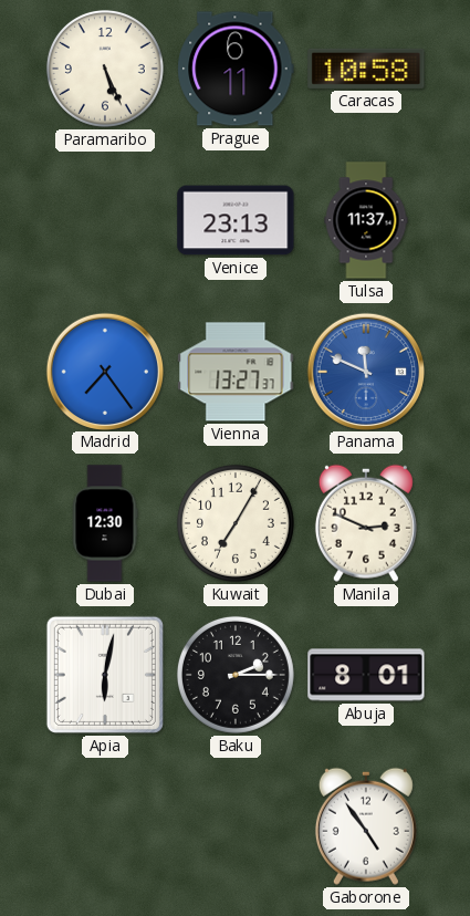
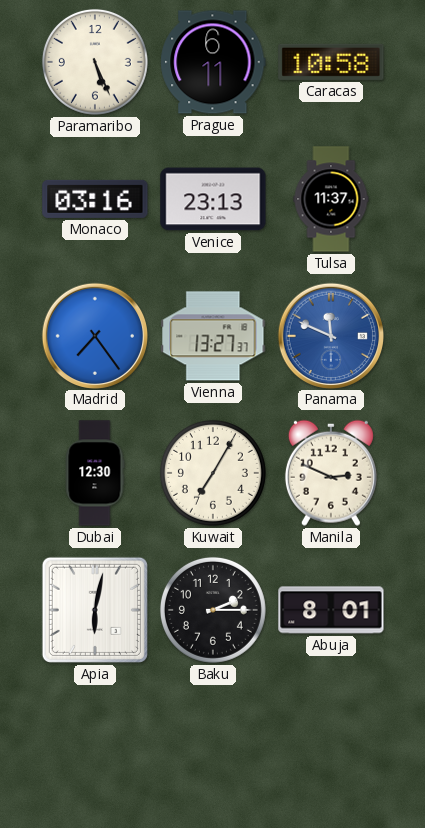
Monaco: none -> 03:16 (95, 199)
Gaborone: 4:54 -> none (366, 826)
